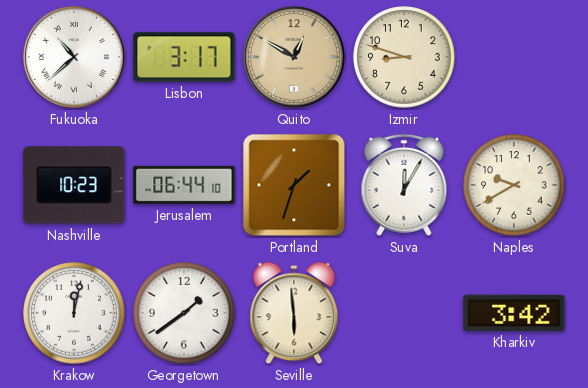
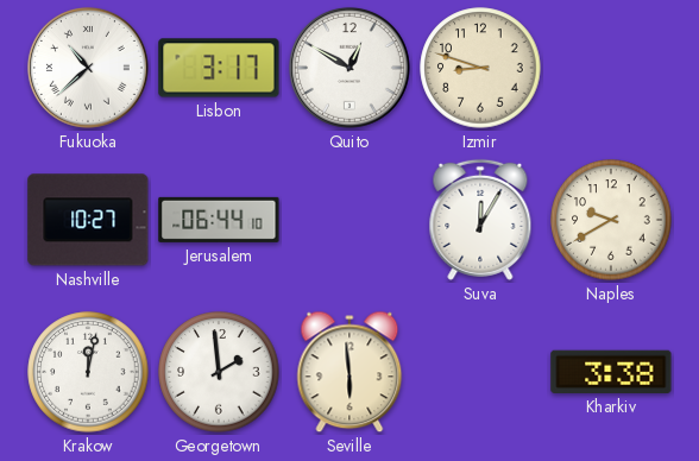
Quito dial: champagne -> white (349, 68)
Nashville: 10:23 -> 10:27 (88, 220)
Portland: 1:33 -> none (294, 185)
Georgetown: 1:39 -> 1:59 (219, 372)
Kharkiv: 3:42 -> 3:38 (611, 372)
